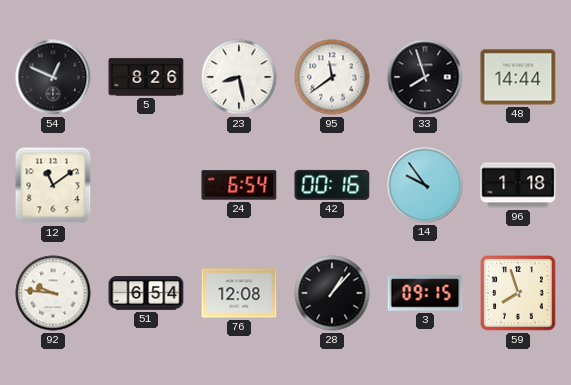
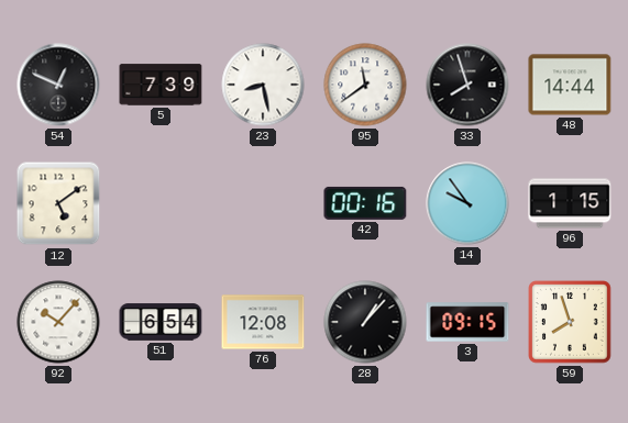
5: 8:26 -> 7:39 (161, 85)
12: 11:09 -> 5:09 (58, 203)
24: 6:54 -> none (239, 185)
96: 1:18 -> 1:15 (570, 203)
92: 9:46 -> 10:07 (58, 322)
